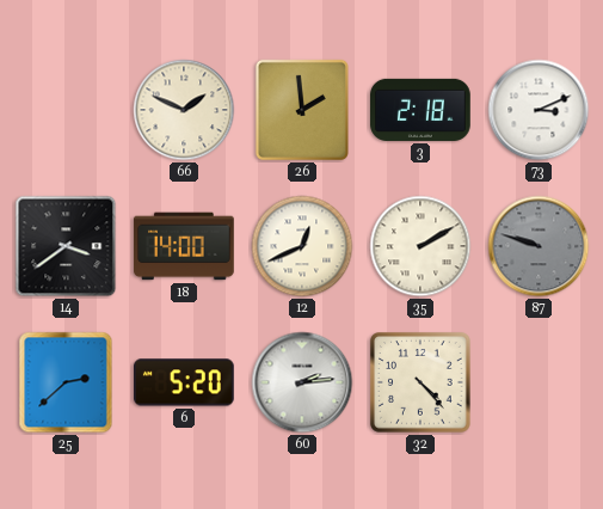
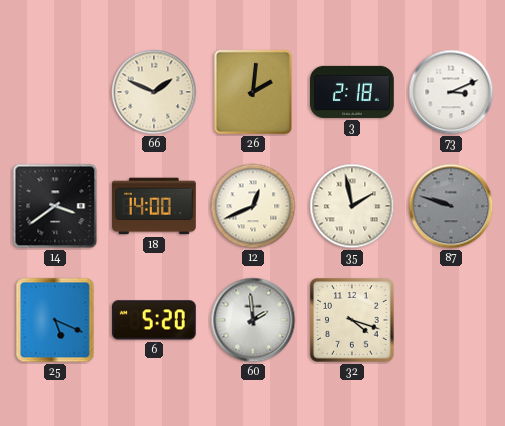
26: 1:59 -> 2:01 (253, 92)
35: 2:10 -> 1:58 (352, 206)
25: 2:38 -> 5:19 (55, 320)
60: 2:14 -> 1:59 (253, 320)
32: 4:23 -> 4:18 (353, 321)
